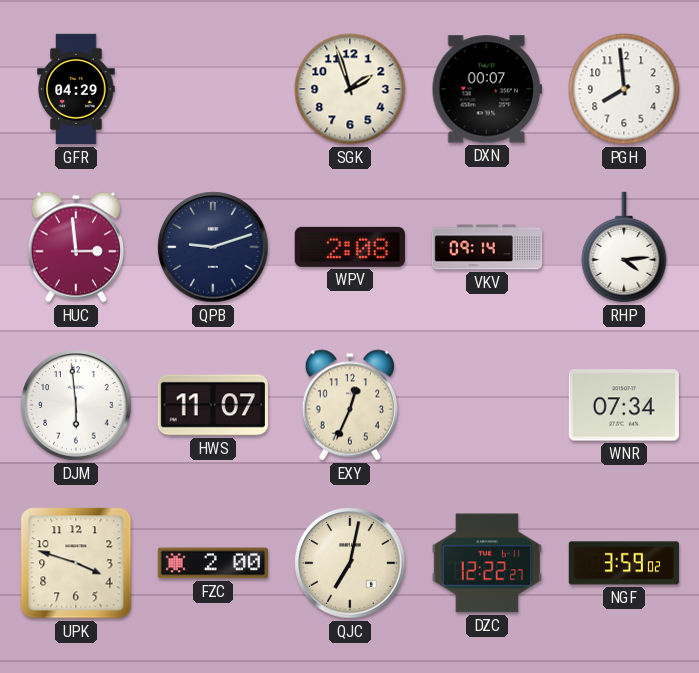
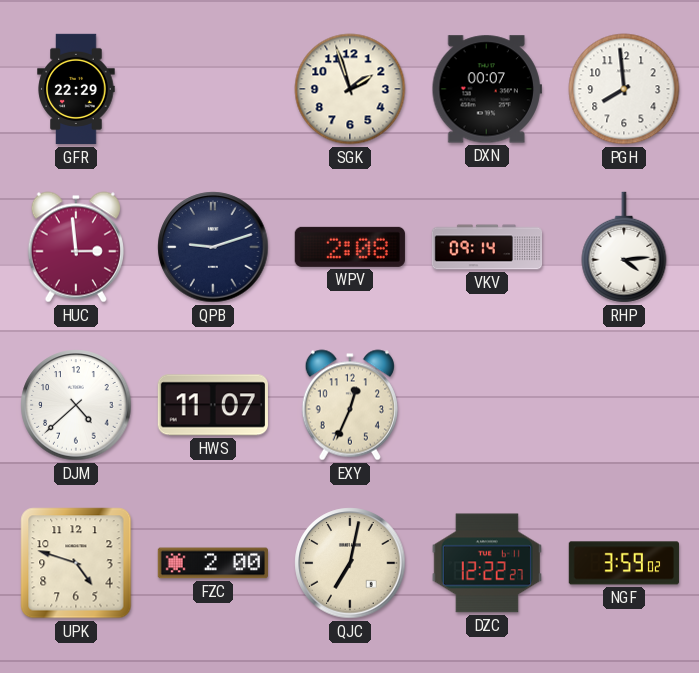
GFR: 04:29 -> 22:29 (76, 89)
DJM: 5:59 -> 4:38 (76, 405)
WNR: 07:34 -> none (624, 405)
UPK: 3:48 -> 4:48 (76, 563)
